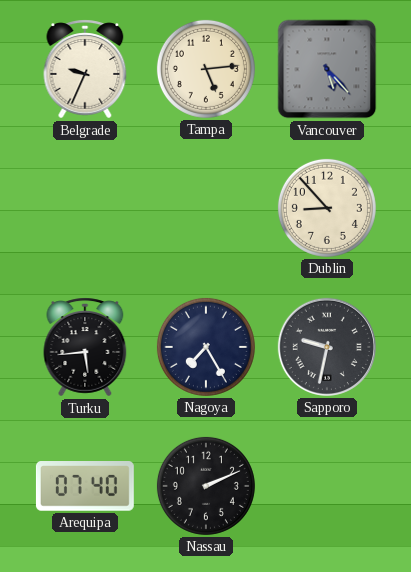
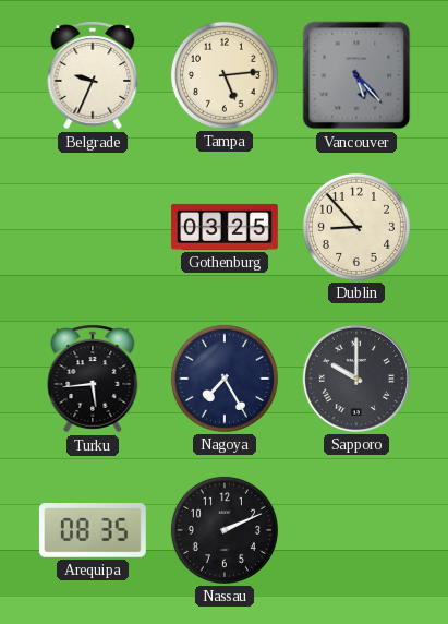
Gothenburg: none -> 03:25 (225, 227)
Sapporo: 9:32 -> 10:00 (356, 379)
Arequipa: 07:40 -> 08:35 (93, 531)
